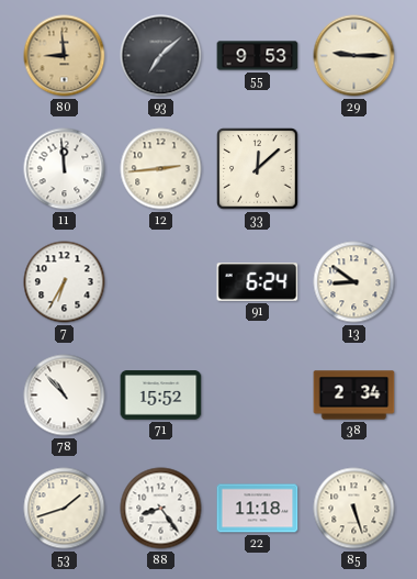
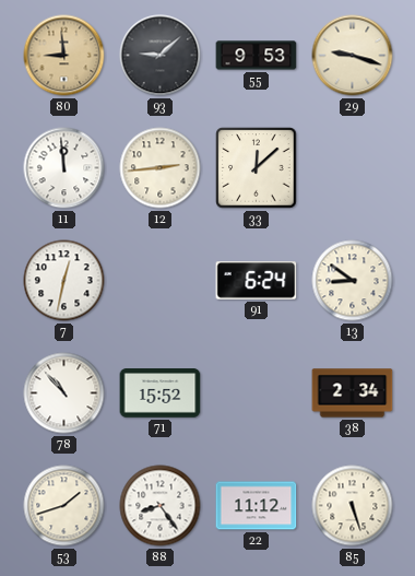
93: 7:08 -> 9:08 (161, 56)
29: 9:15 -> 9:18 (353, 56)
7: 6:35 -> 12:32 (64, 281)
22: 11:18 -> 11:12 (257, 506)
